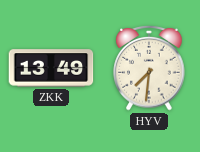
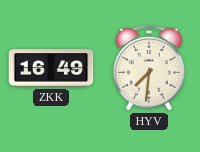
ZKK: 13:49 -> 16:49 (51, 68)
